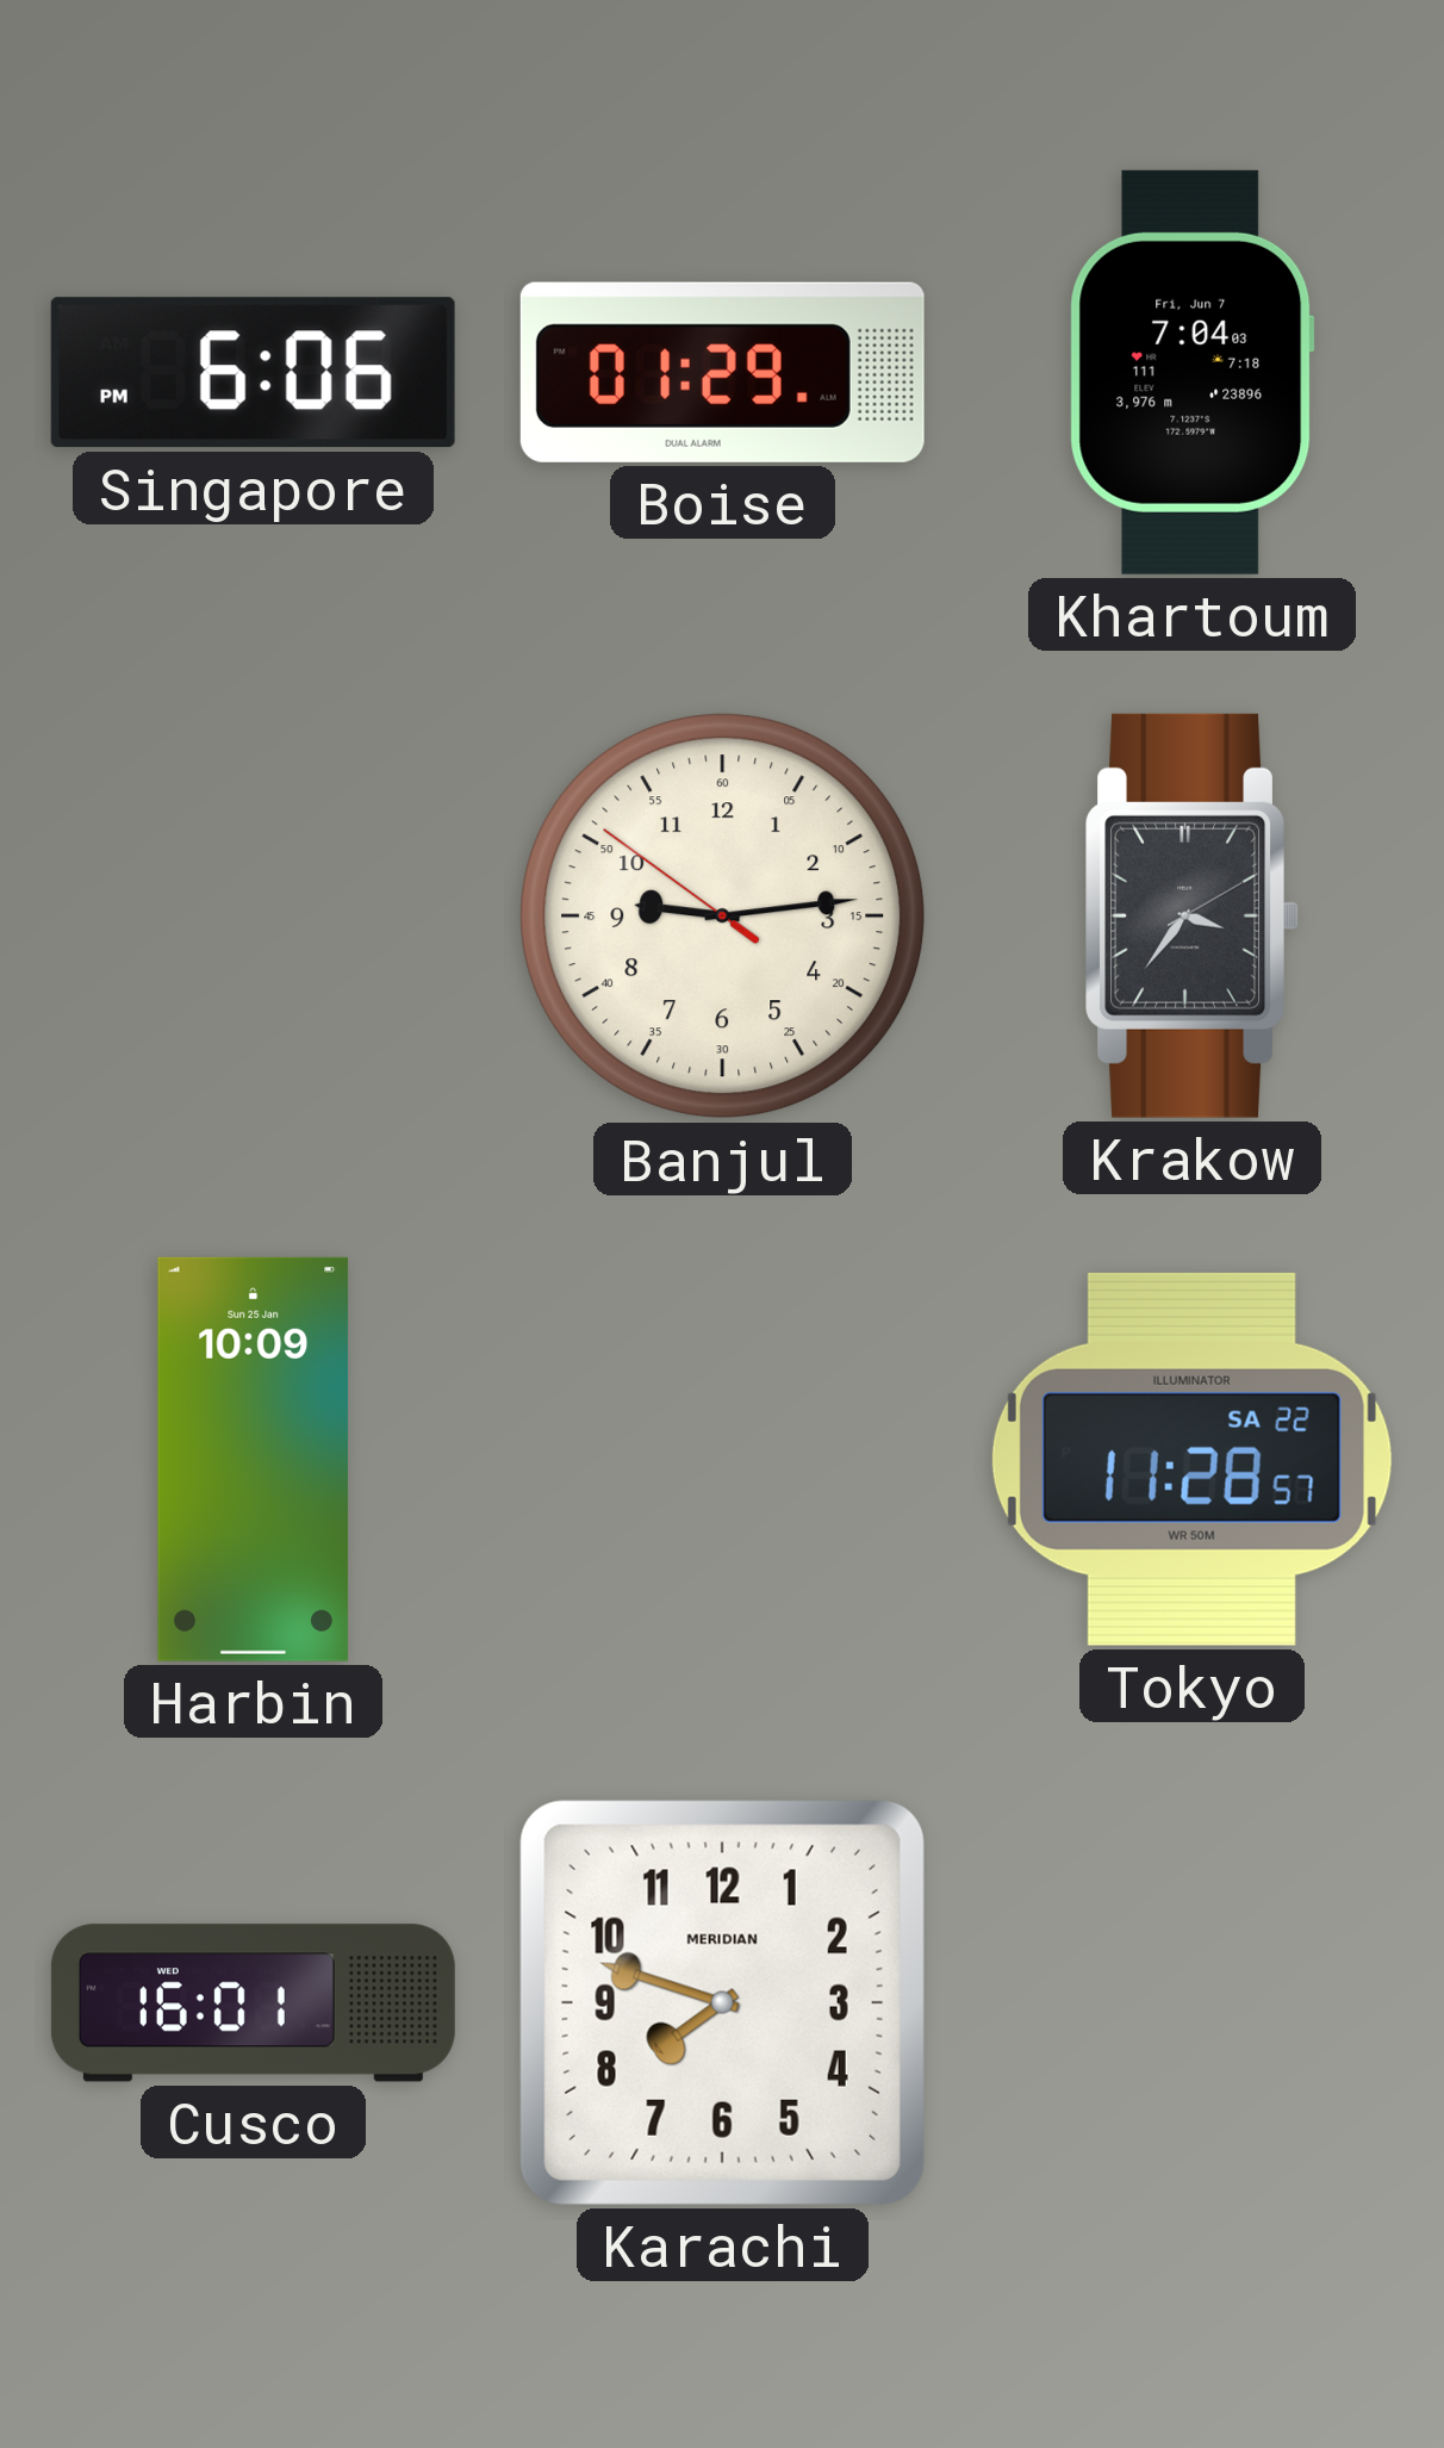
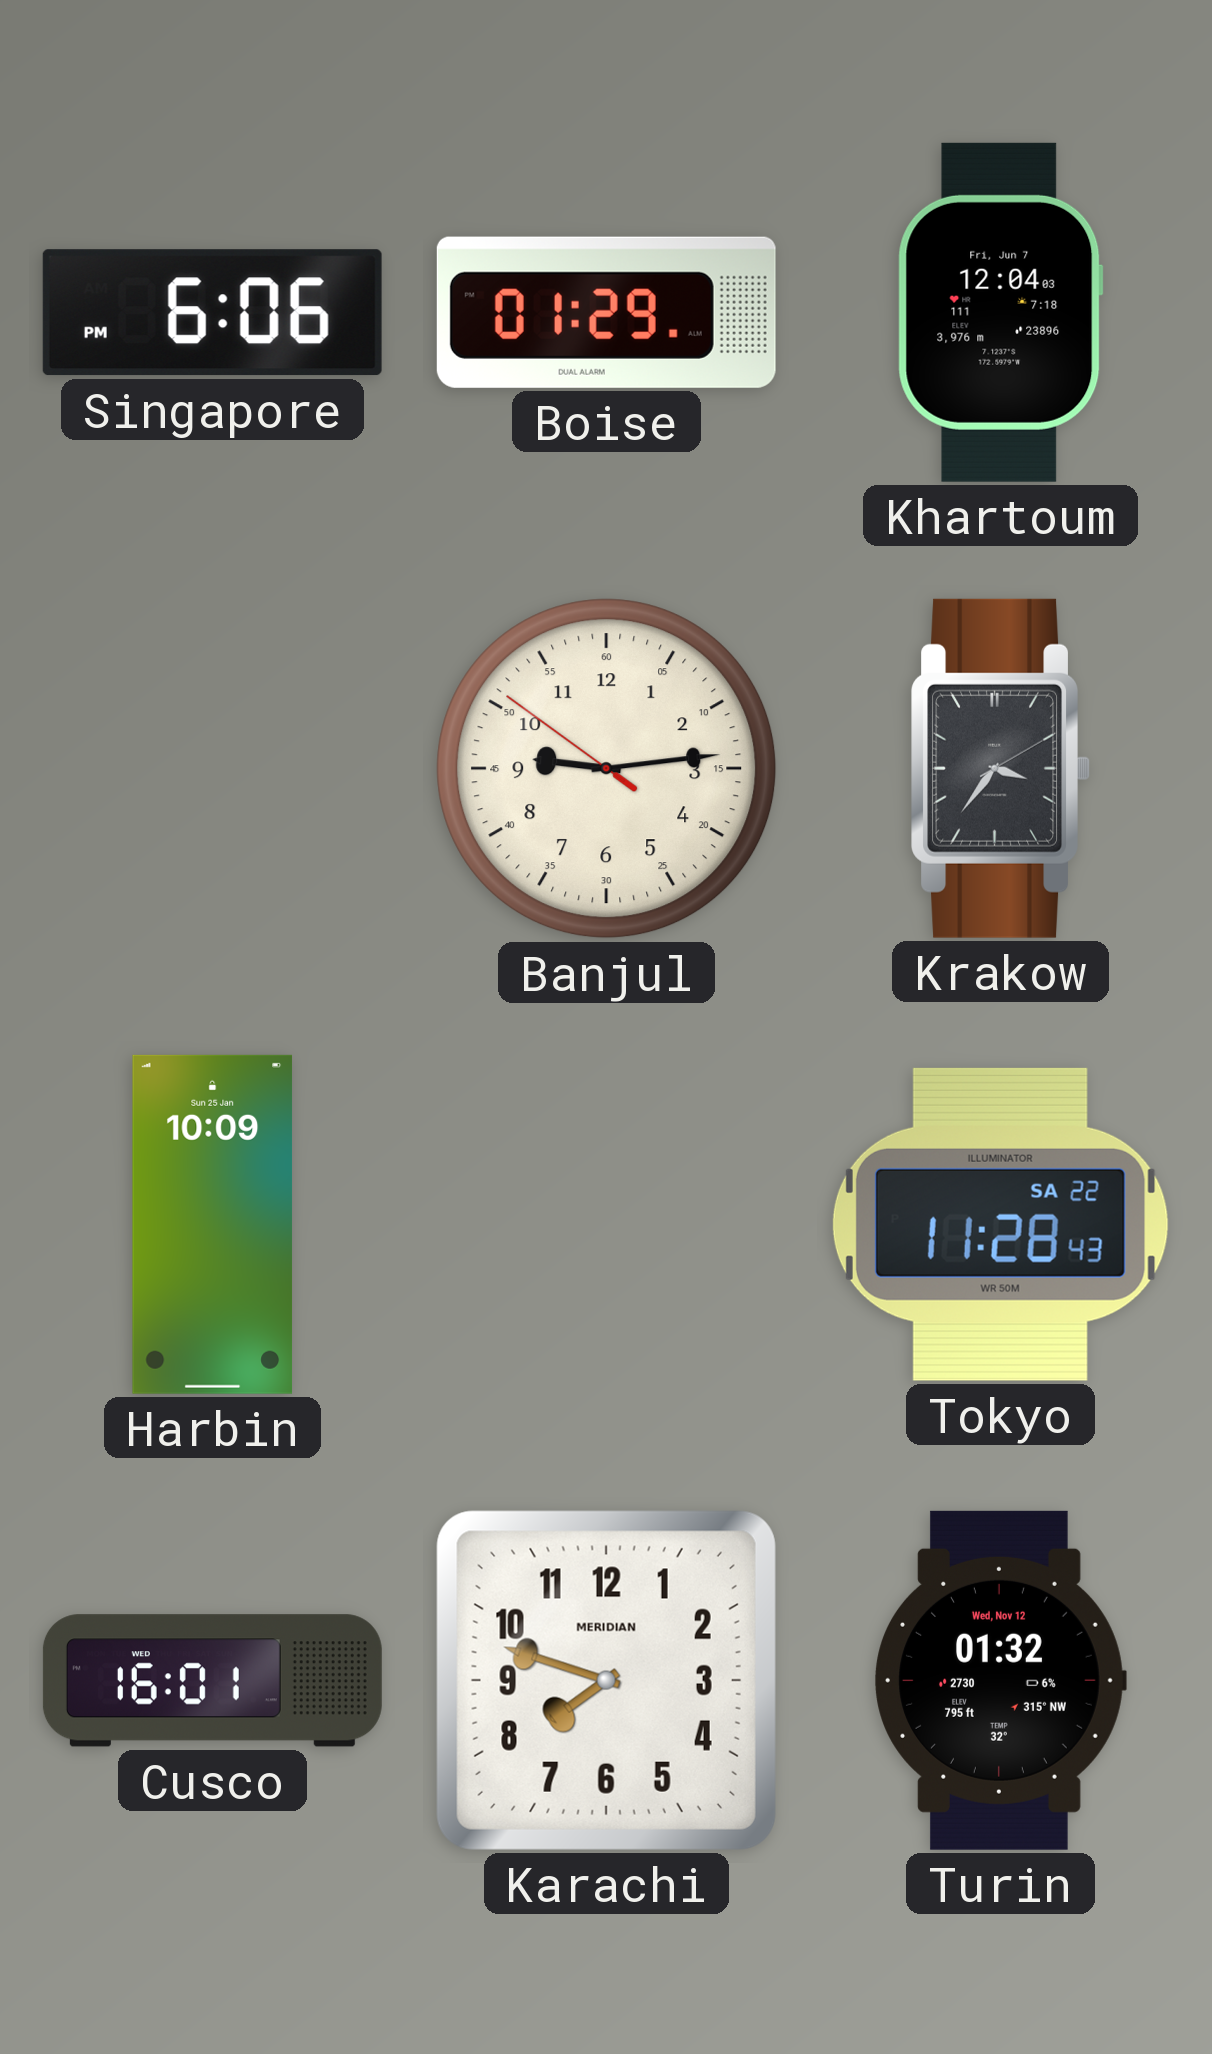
Khartoum: 7:04 -> 12:04 (1000, 312)
Tokyo: 11:28:57 -> 11:28:43 (1000, 1224)
Turin: none -> 01:32 (1000, 1680)
